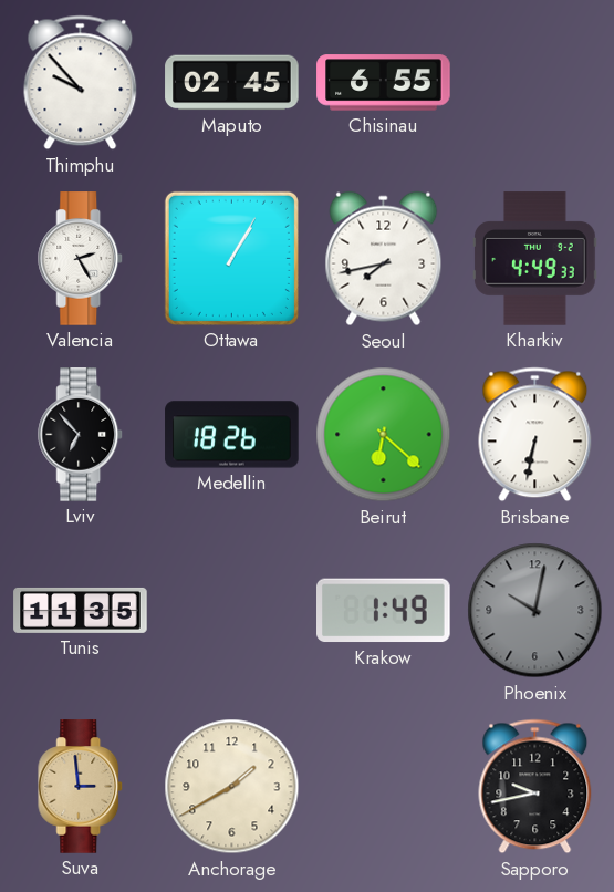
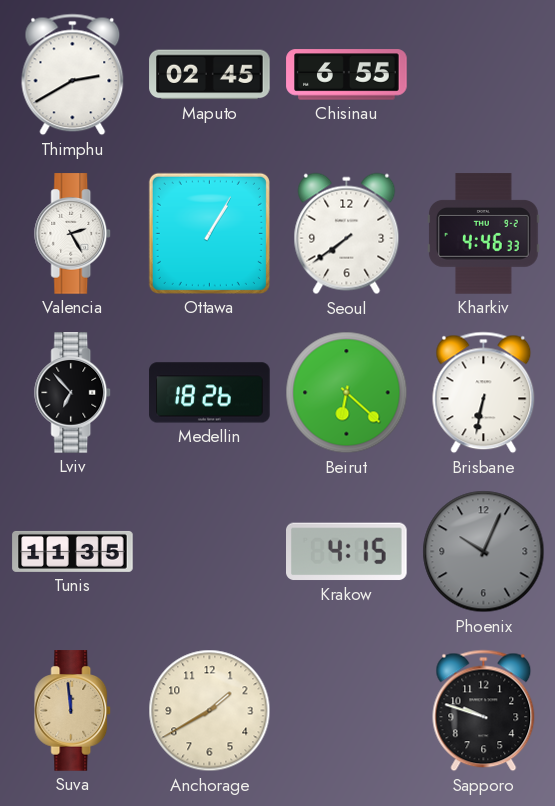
Thimphu: 9:53 -> 2:40 (73, 75)
Seoul: 7:43 -> 7:39 (347, 234)
Kharkiv: 4:49 -> 4:46 (484, 234)
Krakow: 1:49 -> 4:15 (347, 552)
Phoenix: 10:02 -> 10:04 (484, 552)
Suva: 2:59 -> 11:59 (73, 711)
Sapporo: 9:43 -> 9:48 (484, 711)
